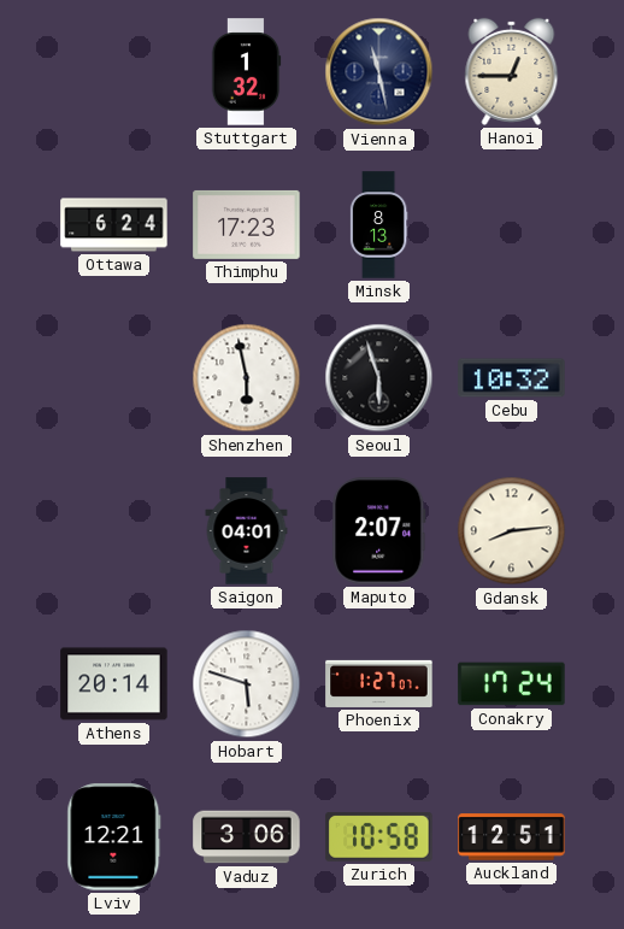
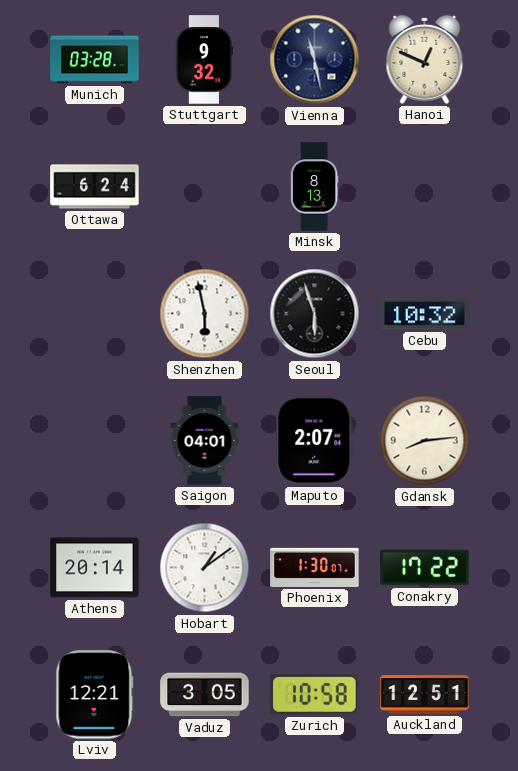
Munich: none -> 03:28 (95, 60)
Stuttgart: 1:32 -> 9:32 (204, 60)
Hanoi: 12:45 -> 12:49 (425, 59)
Thimphu: 17:23 -> none (247, 224)
Hobart: 5:48 -> 1:09 (205, 568)
Phoenix: 1:27 -> 1:30 (315, 567)
Conakry: 17:24 -> 17:22 (425, 568)
Vaduz: 3:06 -> 3:05 (205, 695)
